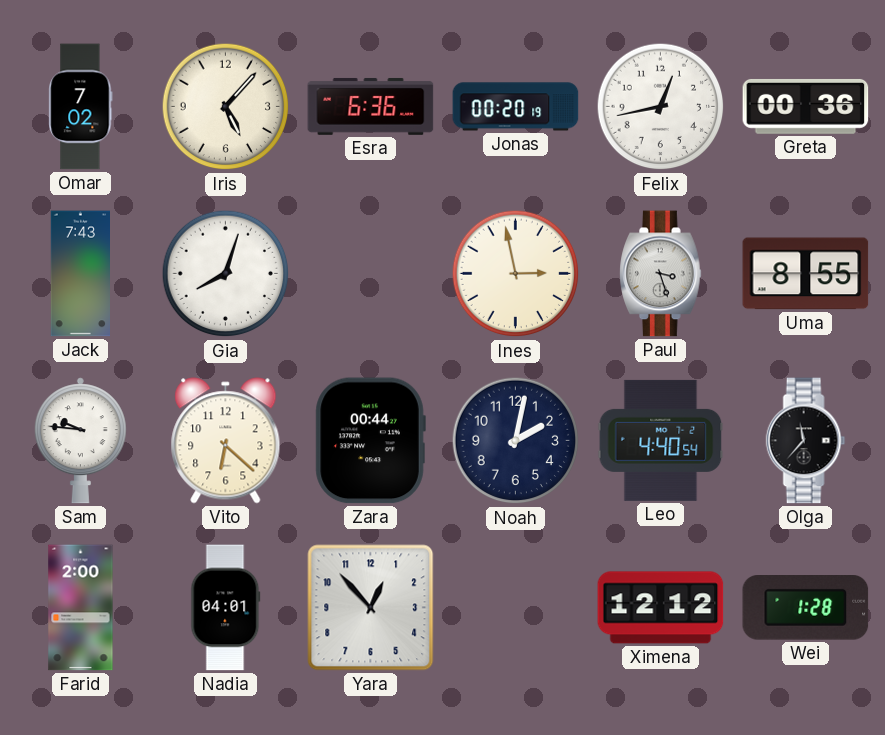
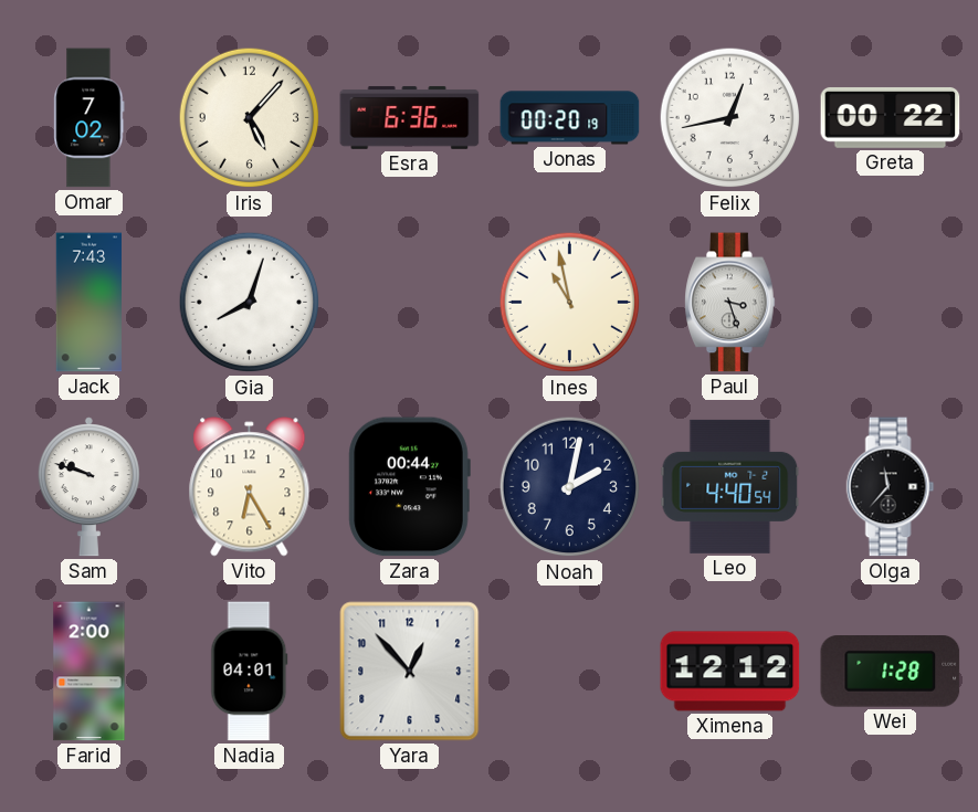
Greta: 00:36 -> 00:22 (891, 117)
Ines: 2:58 -> 10:58 (570, 303)
Uma: 8:55 -> none (806, 274)
Sam: 9:46 -> 9:48 (88, 487)
Vito: 6:22 -> 6:25 (250, 487)
